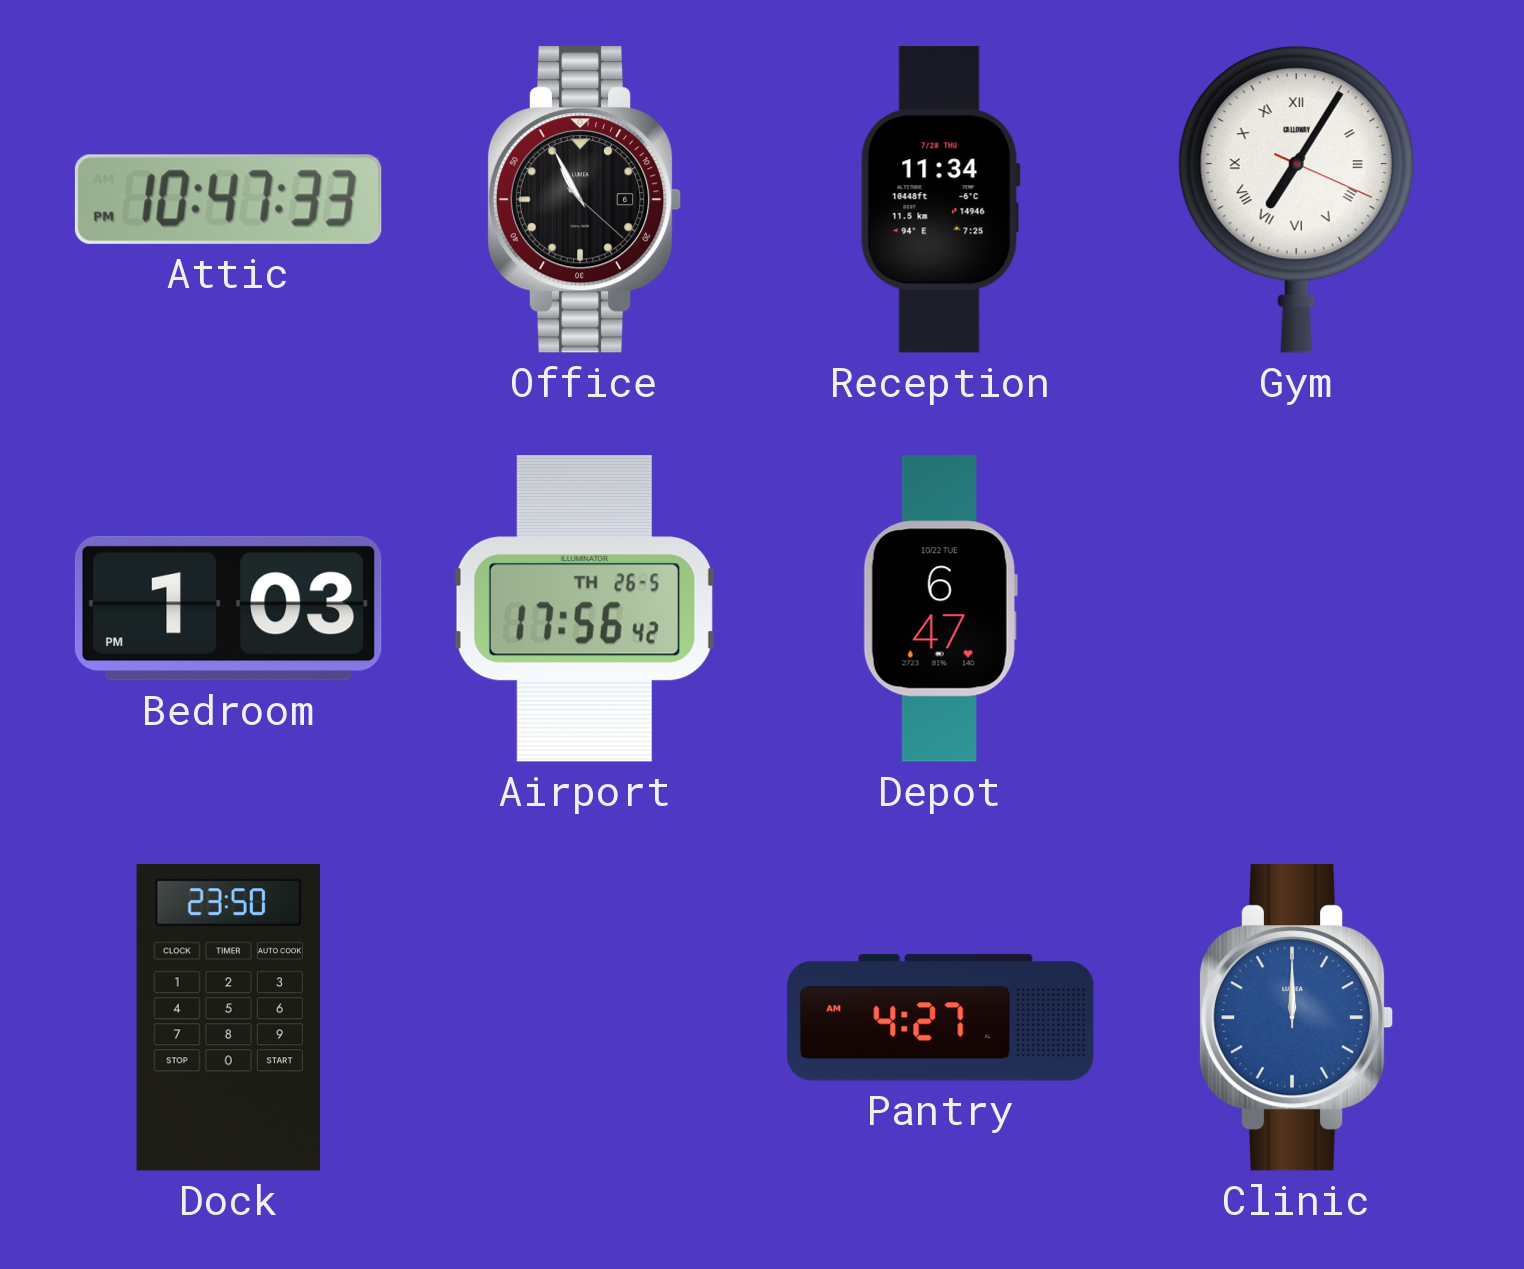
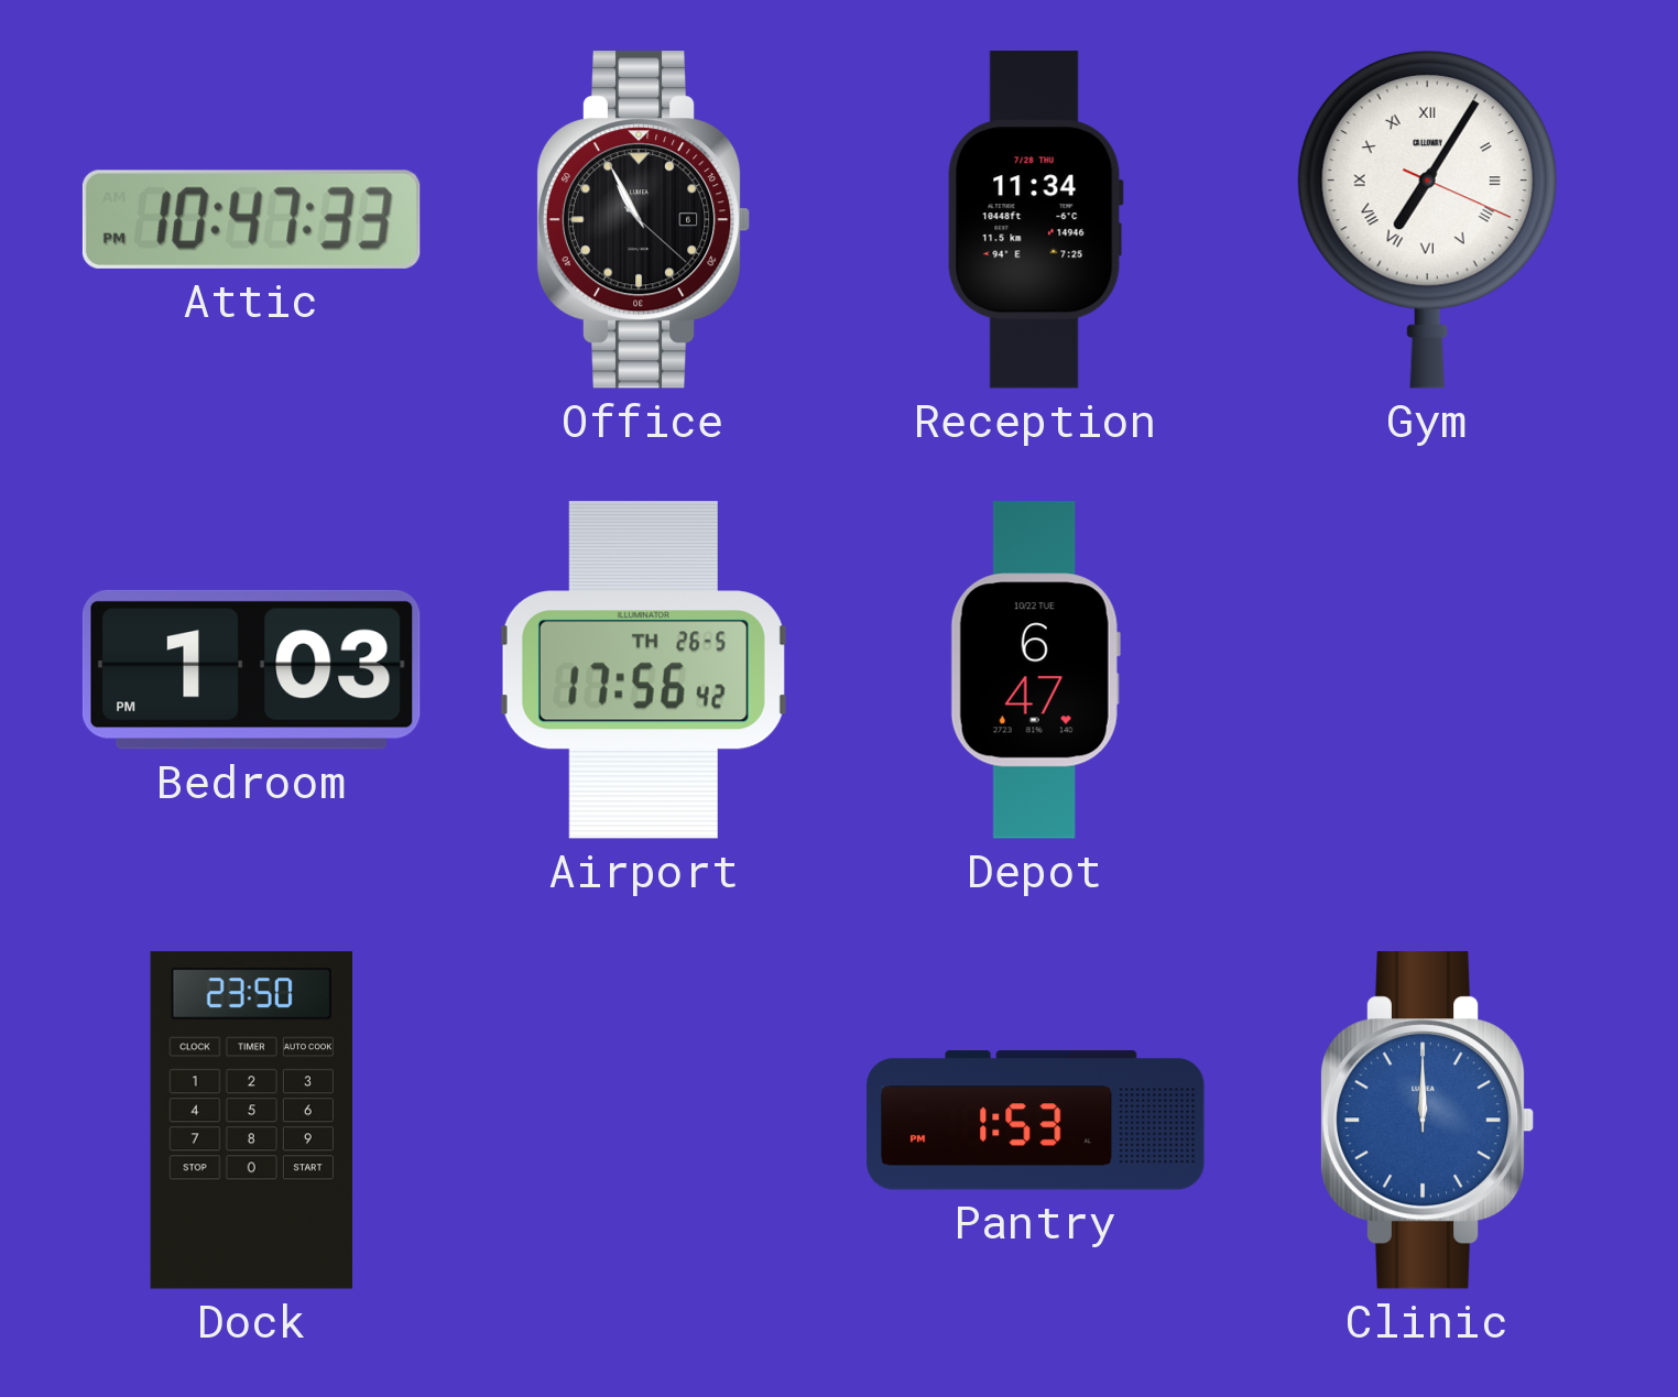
Pantry: 4:27 -> 1:53 (1036, 1121)
